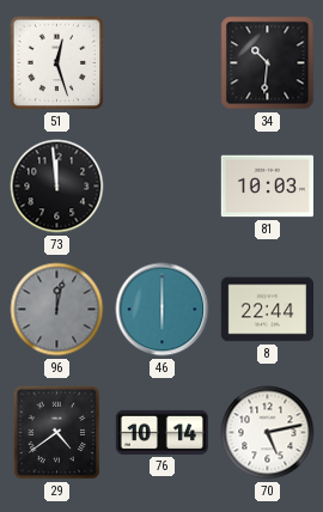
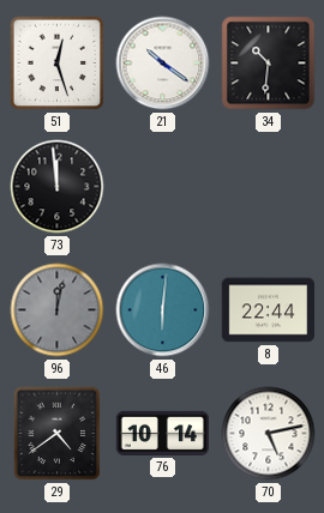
21: none -> 10:21 (163, 64)
81: 10:03 -> none (267, 187)
46: 6:00 -> 6:01 (163, 310)
